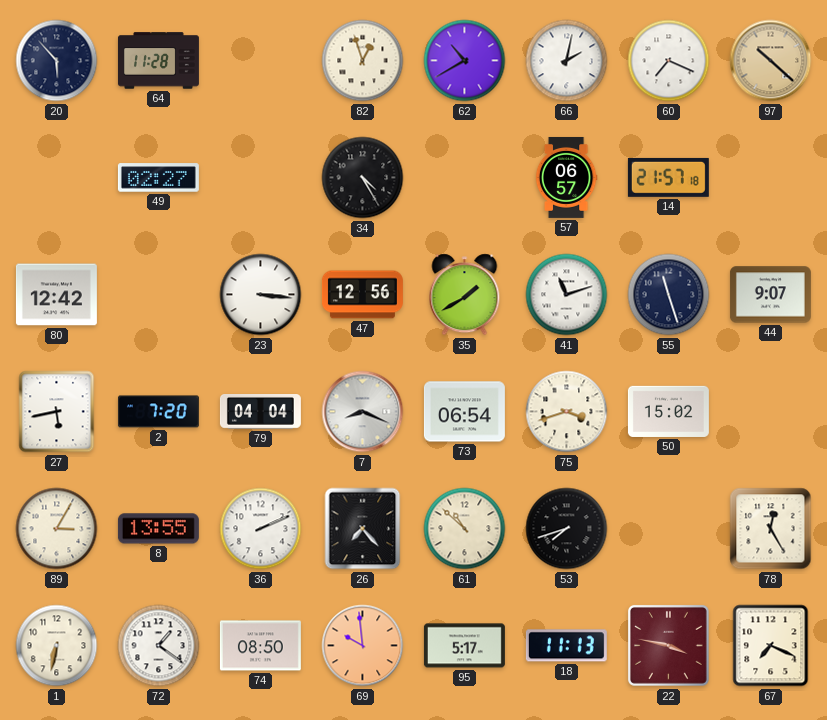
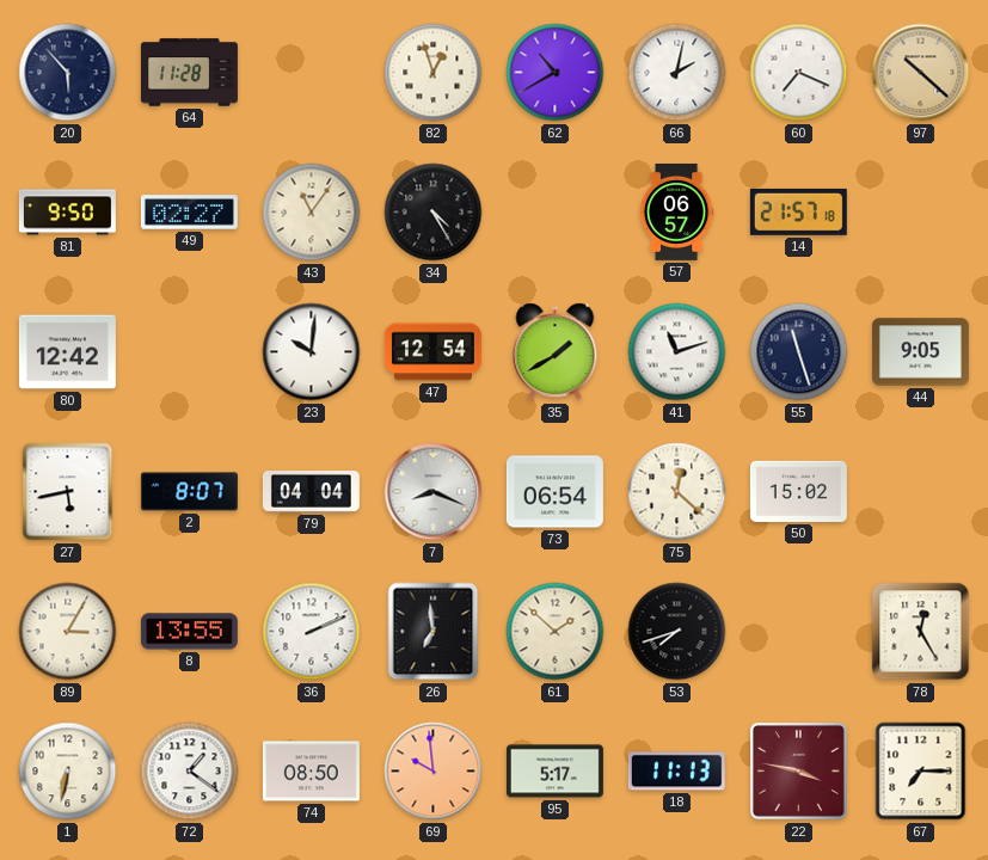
81: none -> 9:50 (67, 213)
43: none -> 11:06 (312, 213)
23: 3:16 -> 10:01 (312, 352)
47: 12:56 -> 12:54 (432, 352)
44: 9:07 -> 9:05 (920, 352)
2: 7:20 -> 8:07 (189, 492)
75: 3:42 -> 12:22 (677, 492)
26: 7:23 -> 6:59 (434, 632)
61: 10:52 -> 1:52 (556, 632)
67: 7:19 -> 7:15 (921, 772)
